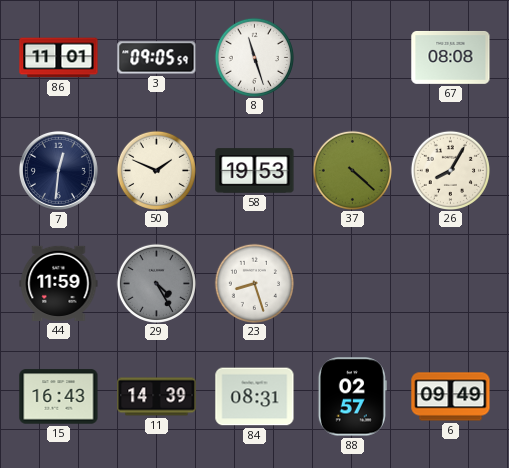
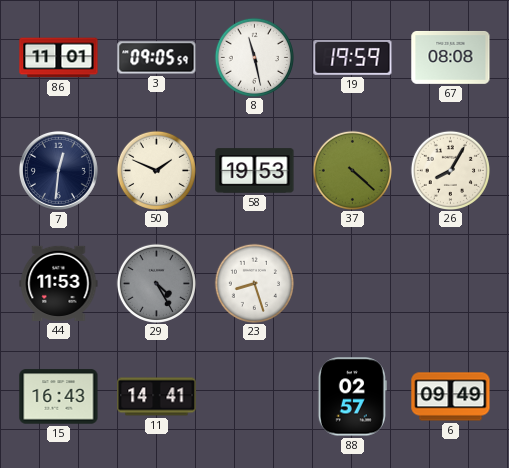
8: 11:27 -> 11:28 (254, 57)
19: none -> 19:59 (353, 58)
44: 11:59 -> 11:53 (59, 283)
11: 14:39 -> 14:41 (157, 397)
84: 08:31 -> none (255, 397)
